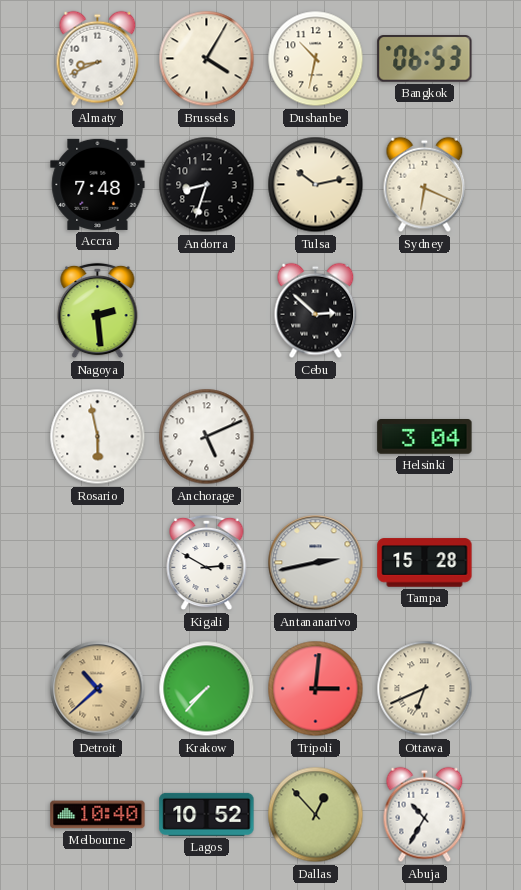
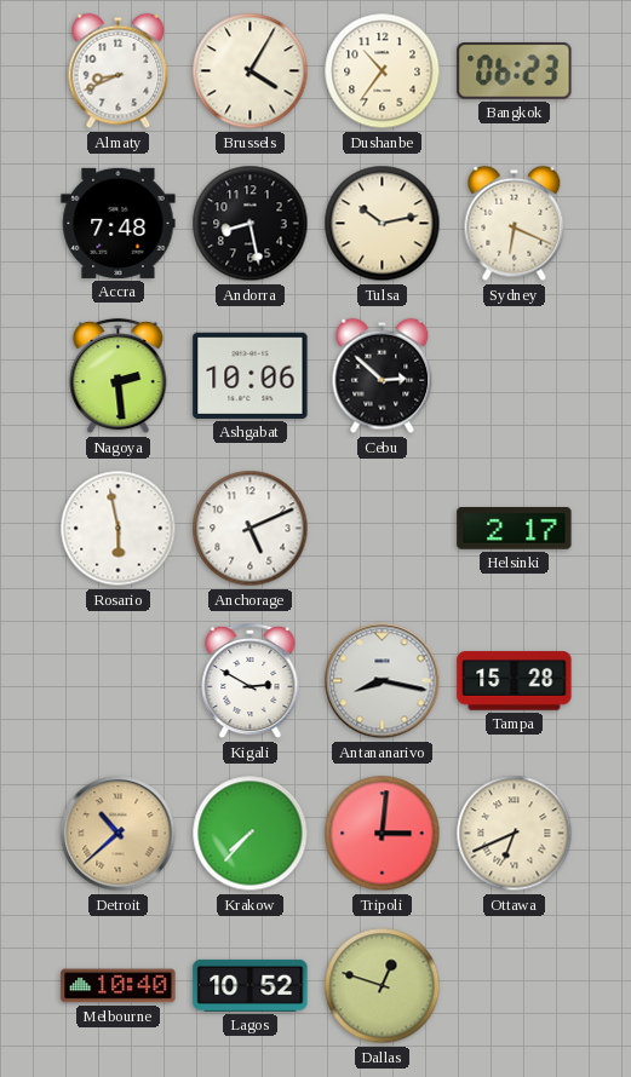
Dushanbe: 10:32 -> 10:36 (383, 71)
Bangkok: 06:53 -> 06:23 (515, 71)
Andorra: 8:33 -> 8:28 (251, 224)
Ashgabat: none -> 10:06 (251, 375)
Helsinki: 3:04 -> 2:17 (515, 529)
Antananarivo: 2:43 -> 8:17 (383, 681)
Dallas: 12:53 -> 12:48 (383, 986)
Abuja: 10:35 -> none (425, 815)
